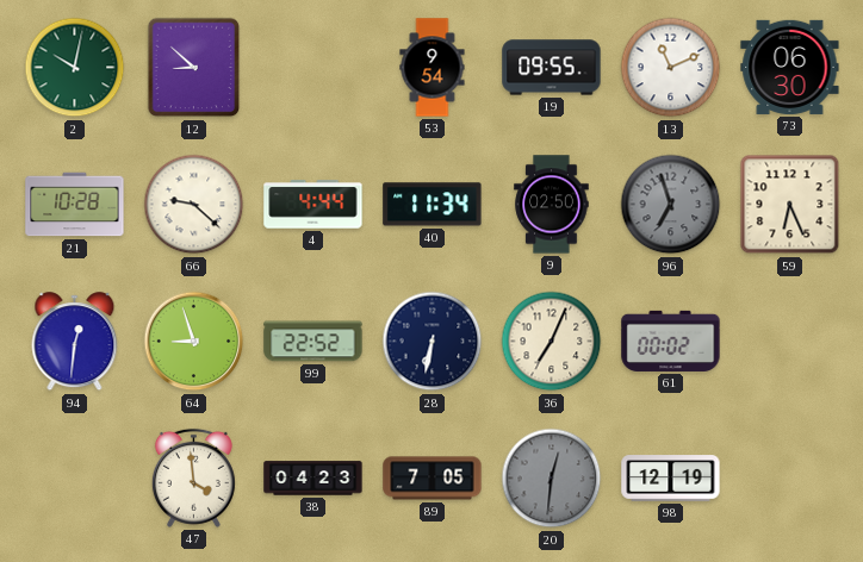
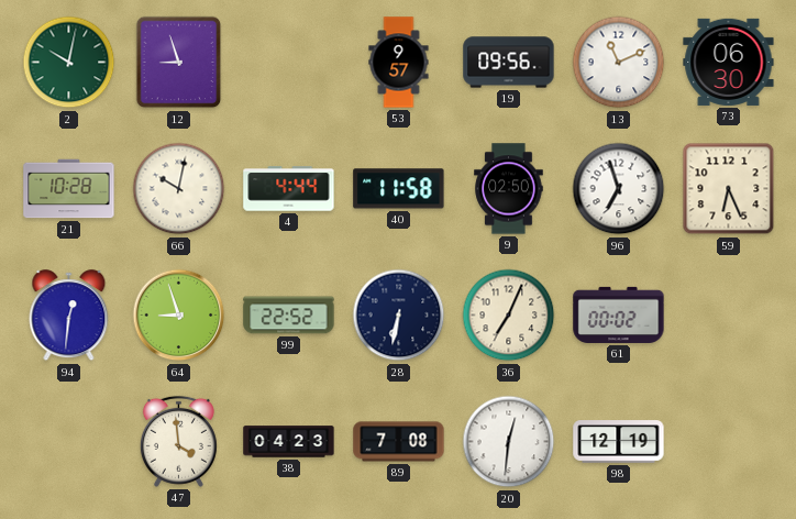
12: 8:52 -> 8:57 (179, 63)
53: 9:54 -> 9:57 (399, 63)
19: 09:55 -> 09:56 (509, 63)
66: 9:22 -> 10:02 (179, 189)
40: 11:34 -> 11:58 (399, 189)
96 dial: grey -> white (619, 189)
89: 7:05 -> 7:08 (399, 442)
20 dial: grey -> white (509, 442)
